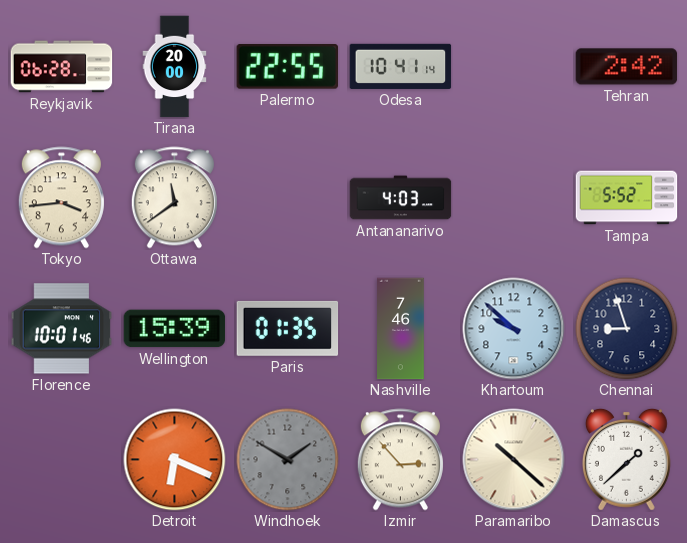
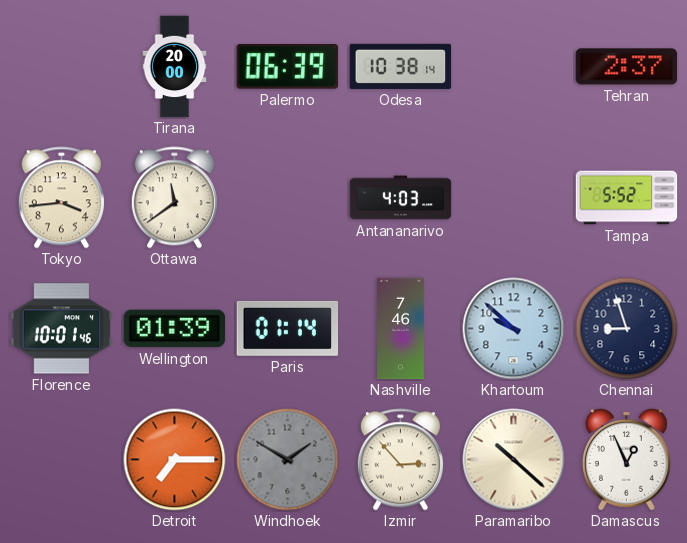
Reykjavik: 06:28 -> none (62, 67)
Palermo: 22:55 -> 06:39 (288, 67)
Odesa: 10:41 -> 10:38 (401, 66)
Tehran: 2:42 -> 2:37 (627, 67)
Wellington: 15:39 -> 01:39 (175, 329)
Paris: 01:35 -> 01:14 (288, 328)
Detroit: 6:19 -> 7:15 (175, 460)
Damascus: 1:38 -> 12:56 (626, 459)
